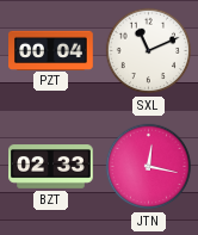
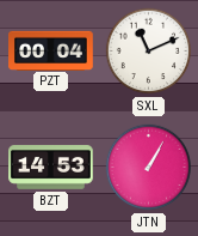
BZT: 02:33 -> 14:53 (51, 168)
JTN: 12:17 -> 1:05 (149, 168)
